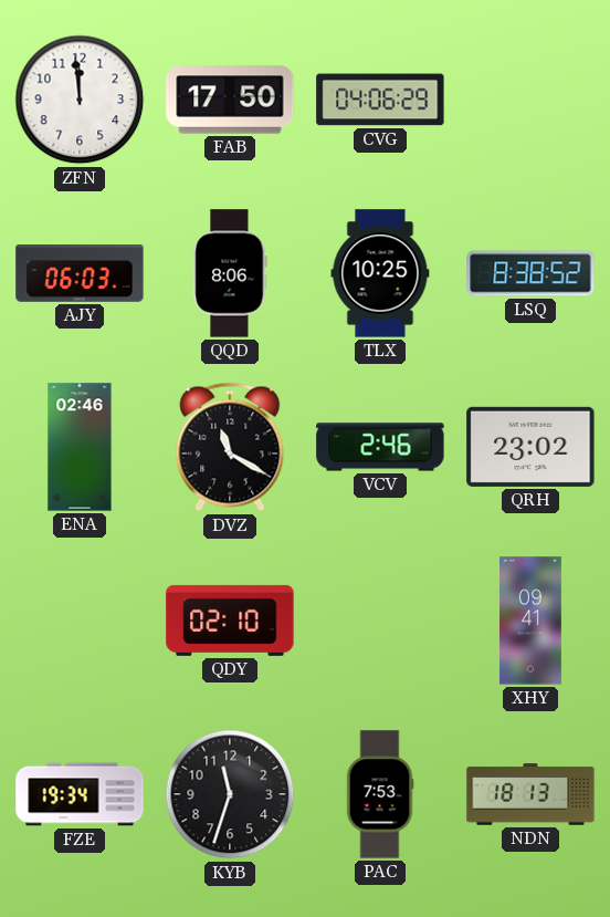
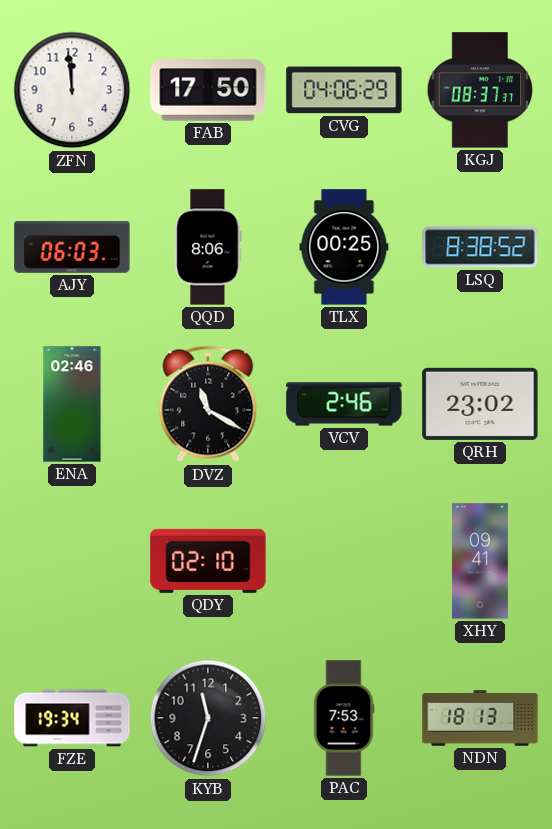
KGJ: none -> 08:37 (480, 90)
TLX: 10:25 -> 00:25 (344, 247)
